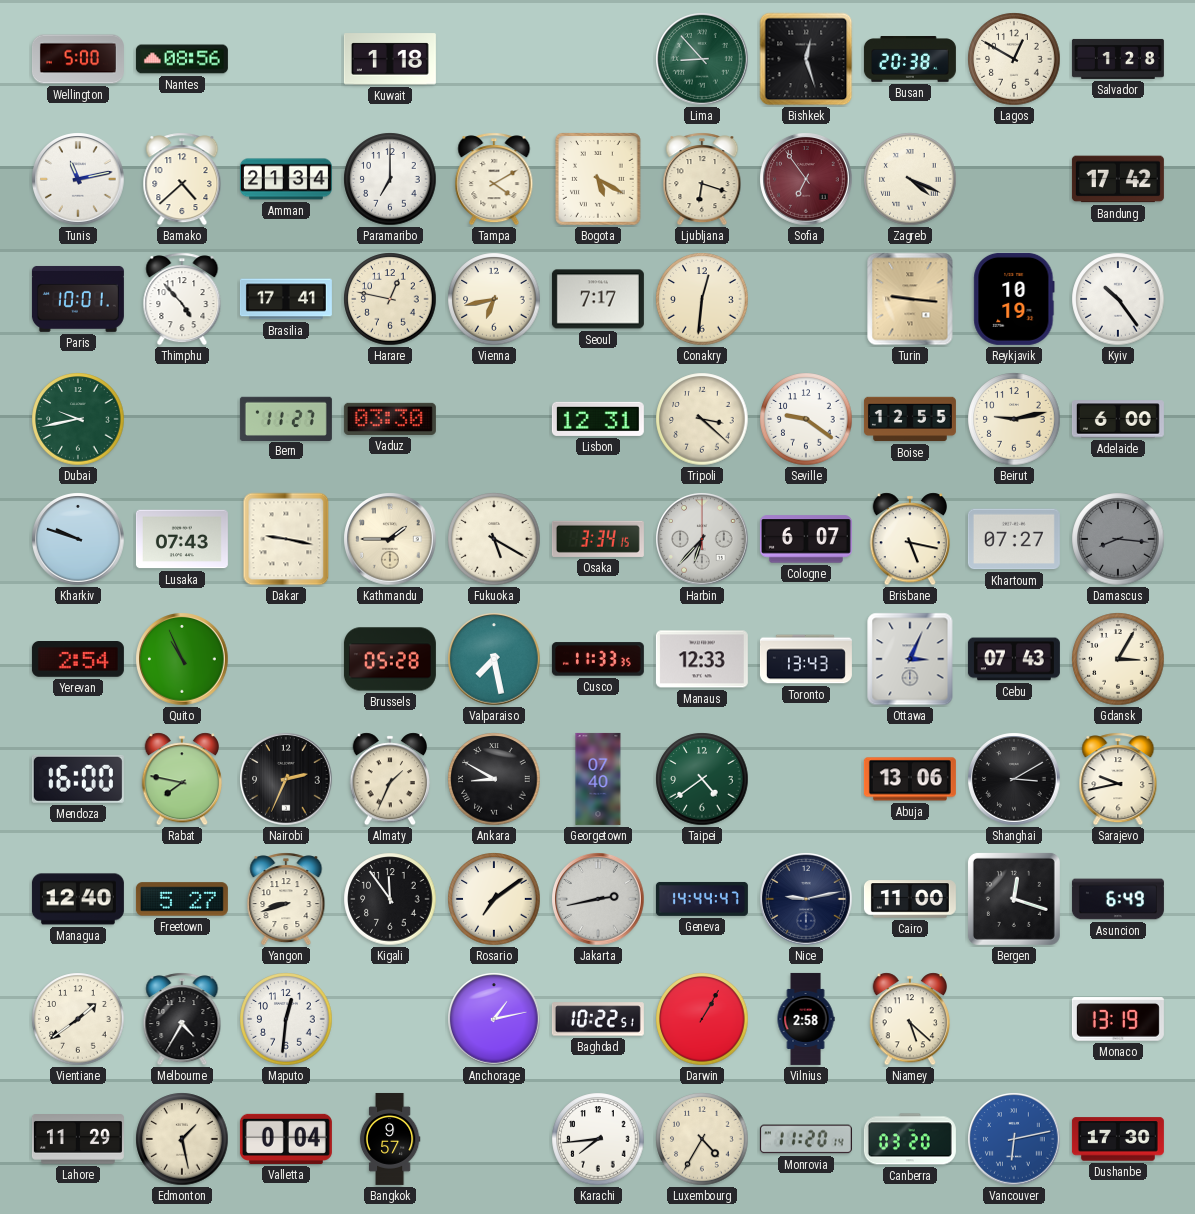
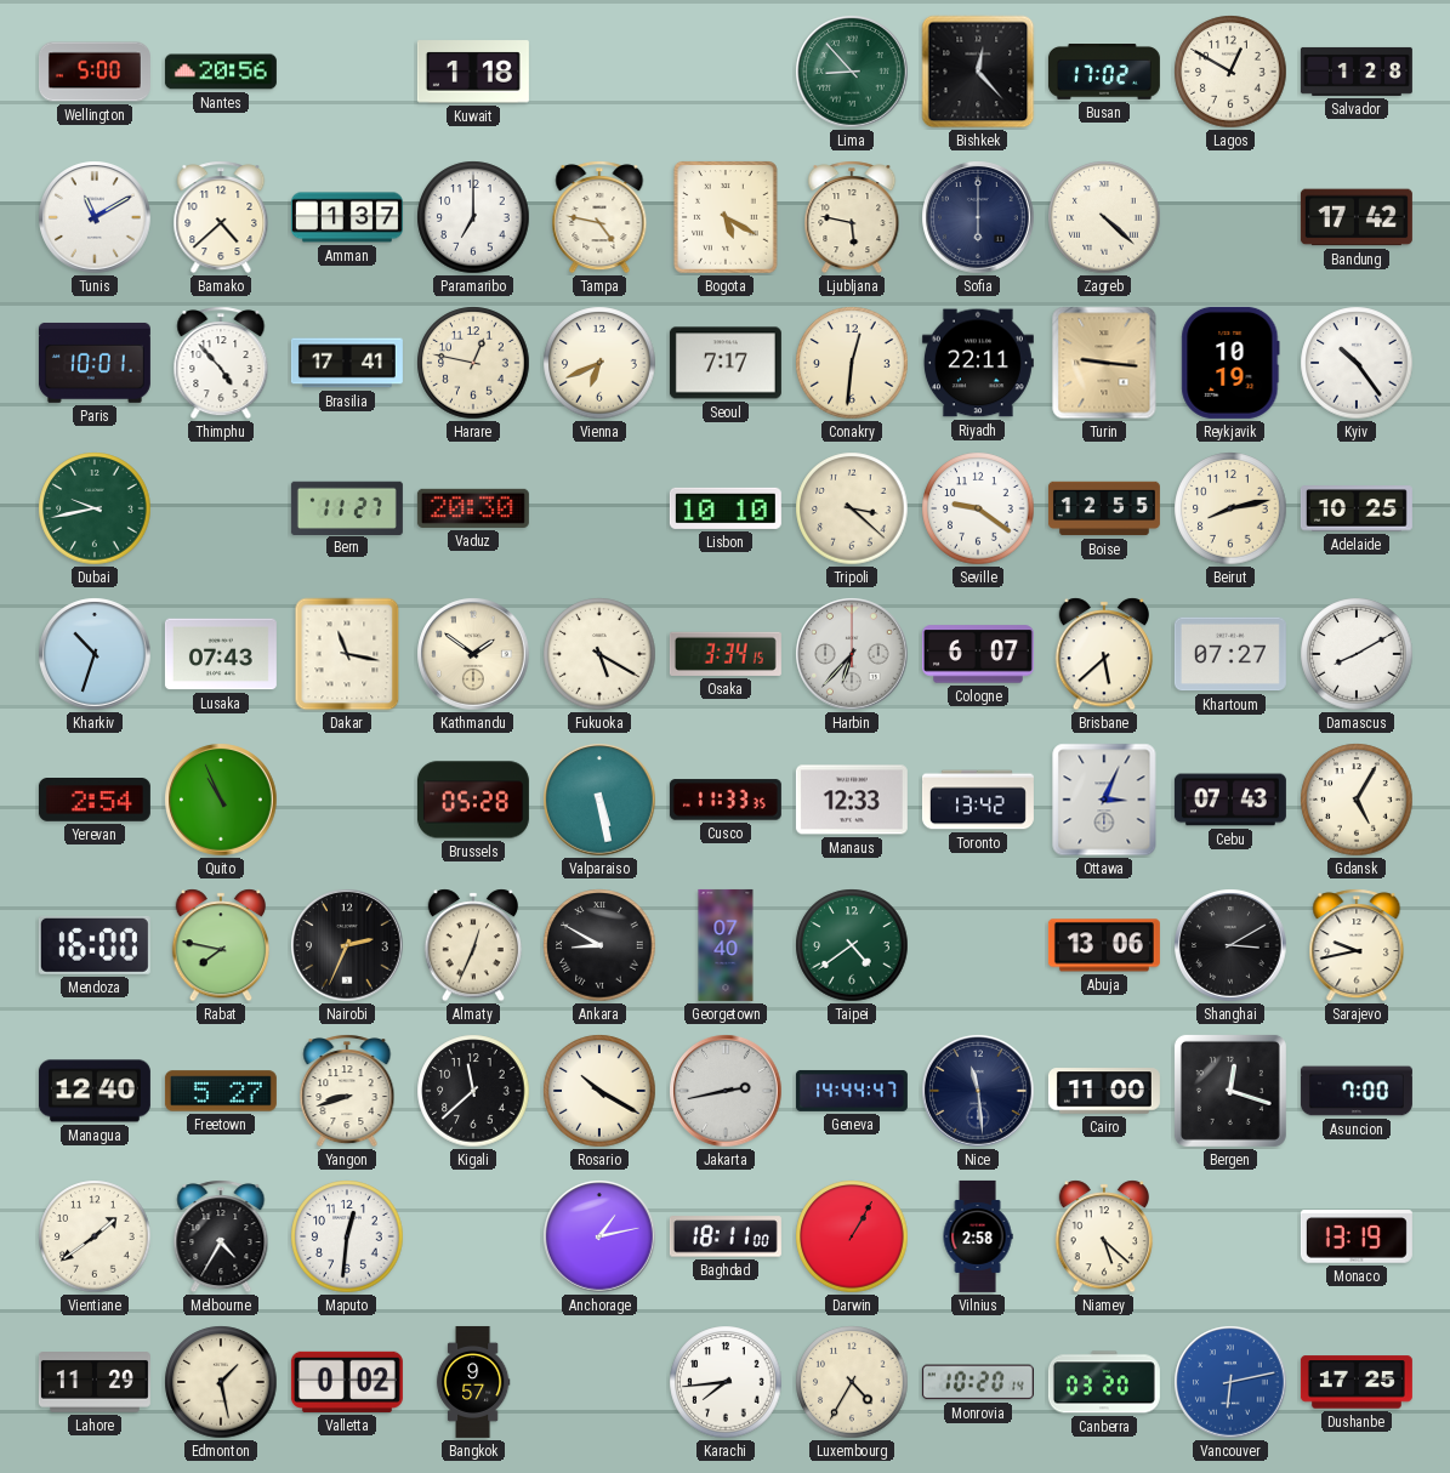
Nantes: 08:56 -> 20:56 (221, 72)
Bishkek: 12:27 -> 12:23 (978, 72)
Busan: 20:38 -> 17:02 (1104, 73)
Tunis: 11:13 -> 11:10 (95, 217)
Amman: 21:34 -> 1:37 (347, 217)
Tampa: 4:10 -> 4:47 (599, 217)
Ljubljana: 6:18 -> 5:47 (852, 217)
Sofia: 6:54 -> 6:00 (978, 217)
Sofia dial: burgundy -> navy (978, 217)
Zagreb: 4:19 -> 4:22 (1104, 217)
Vienna: 6:43 -> 6:41 (599, 363)
Riyadh: none -> 22:11 (978, 363)
Vaduz: 03:30 -> 20:30 (473, 508)
Lisbon: 12:31 -> 10:10 (726, 508)
Beirut: 9:13 -> 8:13 (1230, 508)
Adelaide: 6:00 -> 10:25 (1357, 508)
Kharkiv: 9:48 -> 10:33 (95, 654)
Dakar: 9:17 -> 11:17 (347, 654)
Kathmandu: 1:45 -> 1:51 (473, 654)
Brisbane: 5:17 -> 5:38 (1104, 654)
Damascus: 8:16 -> 8:10 (1357, 654)
Damascus dial: grey -> white (1357, 654)
Valparaiso: 7:28 -> 5:28 (599, 800)
Toronto: 13:43 -> 13:42 (978, 800)
Gdansk: 3:05 -> 5:05 (1357, 800)
Almaty: 1:34 -> 12:34 (473, 945)
Kigali: 11:54 -> 11:38 (473, 1091)
Rosario: 7:09 -> 10:20 (599, 1091)
Nice: 9:13 -> 11:29 (978, 1091)
Asuncion: 6:49 -> 7:00 (1357, 1091)
Baghdad: 10:22 -> 18:11 (726, 1236)
Valletta: 0:04 -> 0:02 (347, 1382)
Monrovia: 11:20 -> 10:20 (978, 1382)
Dushanbe: 17:30 -> 17:25 (1357, 1382)
